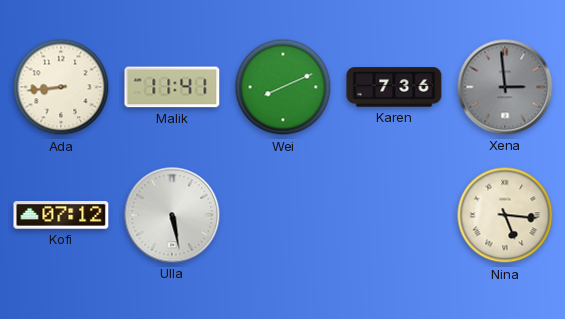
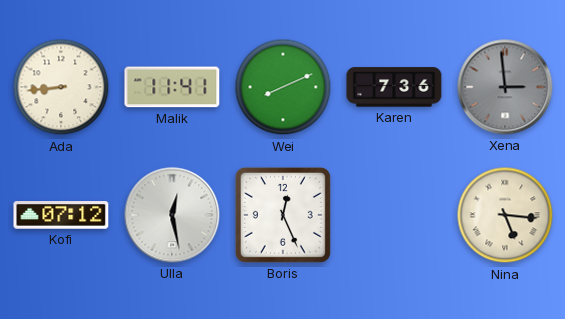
Ulla: 5:28 -> 12:28 (172, 215)
Boris: none -> 12:26 (283, 215)
